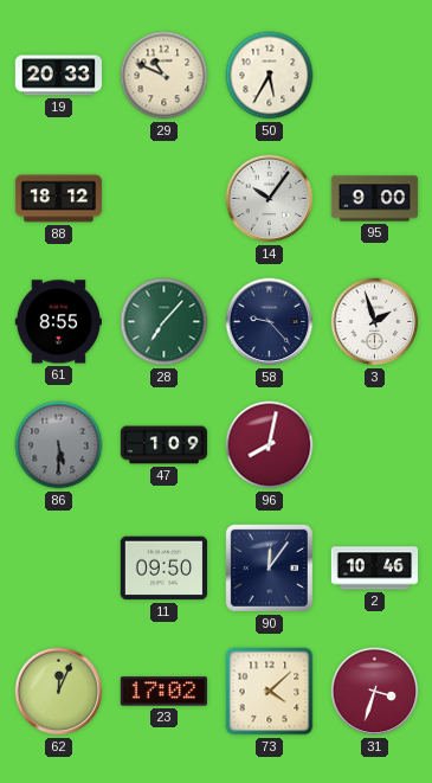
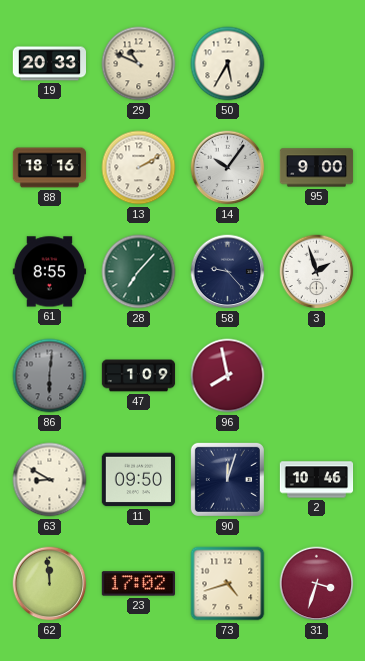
88: 18:12 -> 18:16 (50, 168)
13: none -> 2:10 (139, 168)
86: 5:30 -> 6:01 (50, 376)
96: 8:02 -> 7:58 (228, 376)
63: none -> 8:50 (50, 480)
90: 12:06 -> 12:03 (227, 479)
62: 12:04 -> 11:59 (50, 584)
73: 4:08 -> 4:42 (228, 584)
